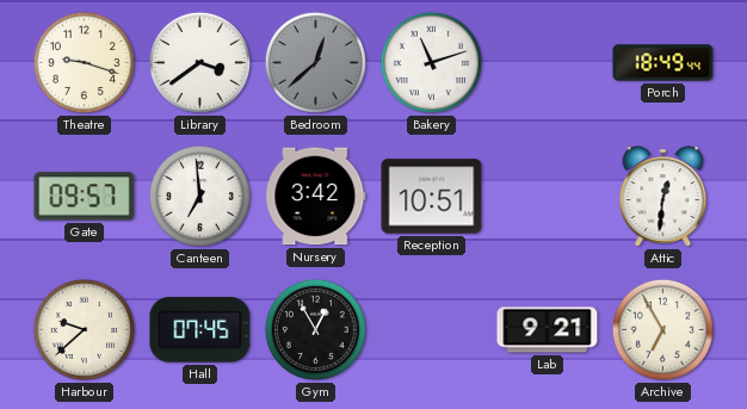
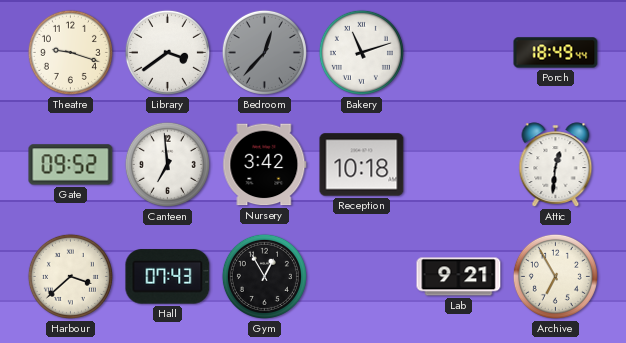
Bedroom: 12:38 -> 12:37 (264, 52)
Gate: 09:57 -> 09:52 (71, 165)
Reception: 10:51 -> 10:18 (362, 165)
Harbour: 9:38 -> 3:38 (70, 276)
Hall: 07:45 -> 07:43 (168, 277)
